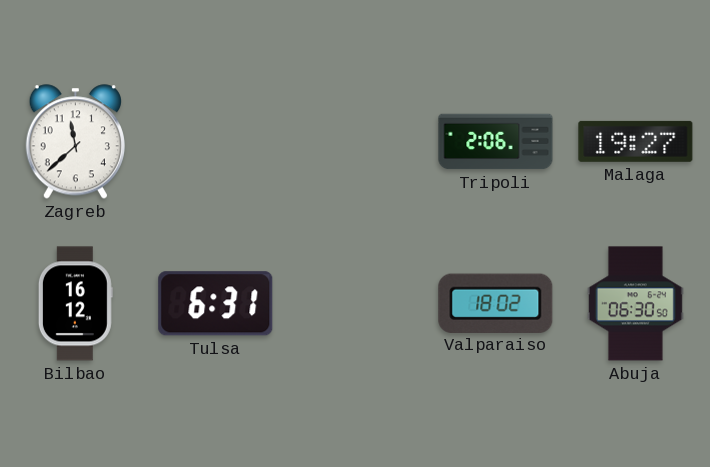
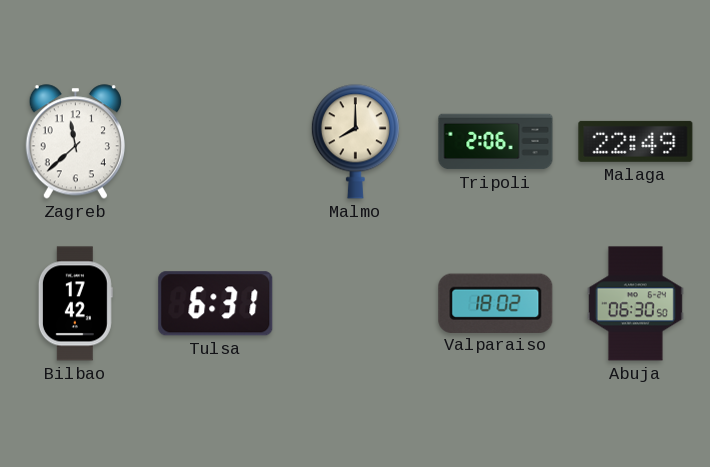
Malmo: none -> 8:00 (355, 142)
Malaga: 19:27 -> 22:49 (636, 141)
Bilbao: 16:12 -> 17:42 (75, 304)
